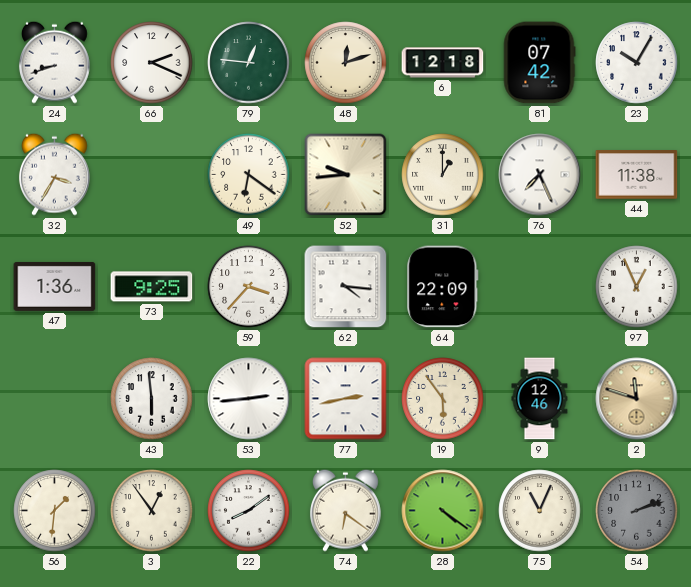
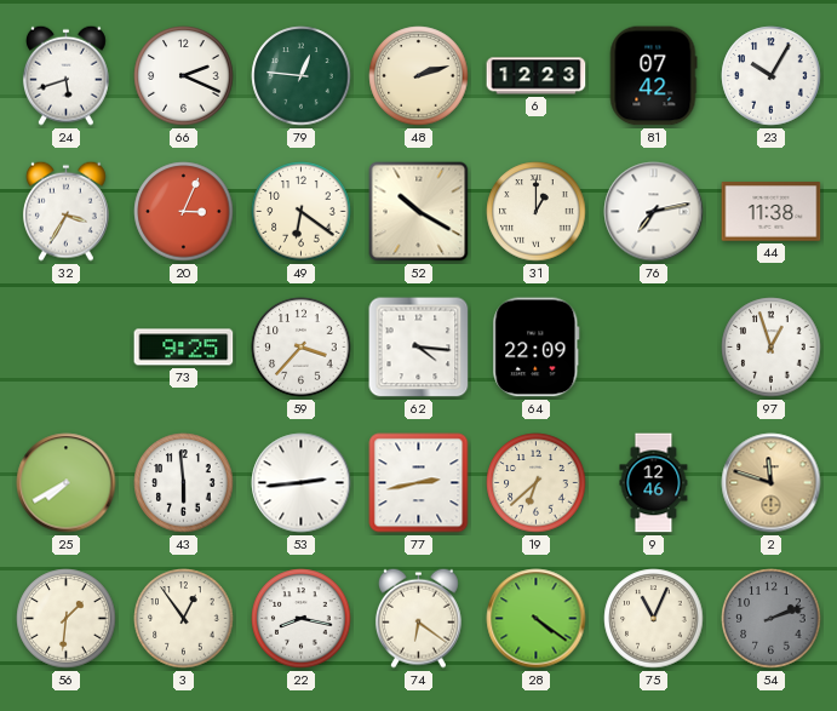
24: 8:42 -> 5:42 (65, 75)
48: 12:12 -> 2:12 (419, 76)
6: 12:18 -> 12:23 (537, 76)
20: none -> 3:04 (184, 212)
52: 9:44 -> 10:20 (419, 212)
76: 7:26 -> 7:13 (654, 212)
47: 1:36 -> none (55, 286)
97: 12:56 -> 12:57 (772, 348)
25: none -> 7:40 (67, 483)
19: 5:54 -> 6:38 (537, 483)
22: 8:09 -> 8:17 (302, 619)
